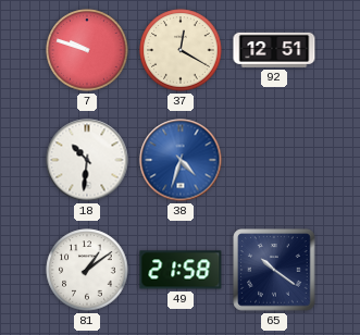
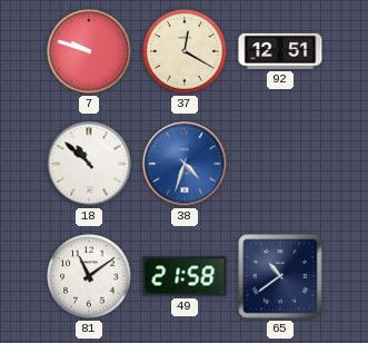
18: 10:31 -> 10:52 (89, 164)
81: 1:09 -> 11:09 (89, 276)
65: 10:21 -> 10:39 (280, 276)
